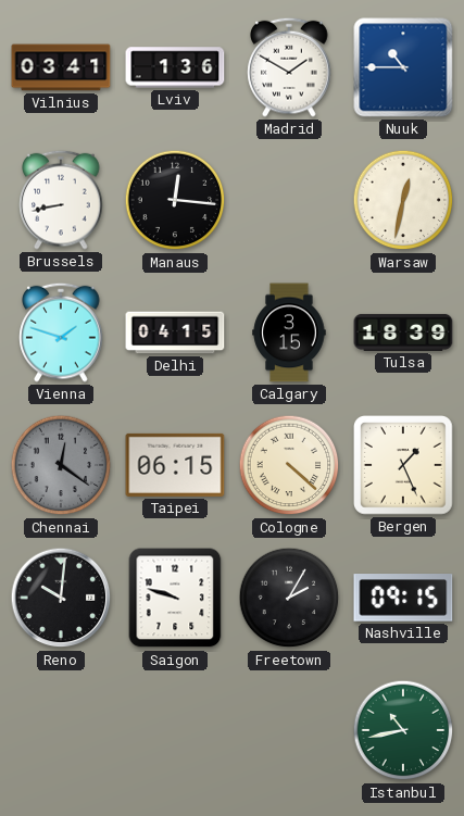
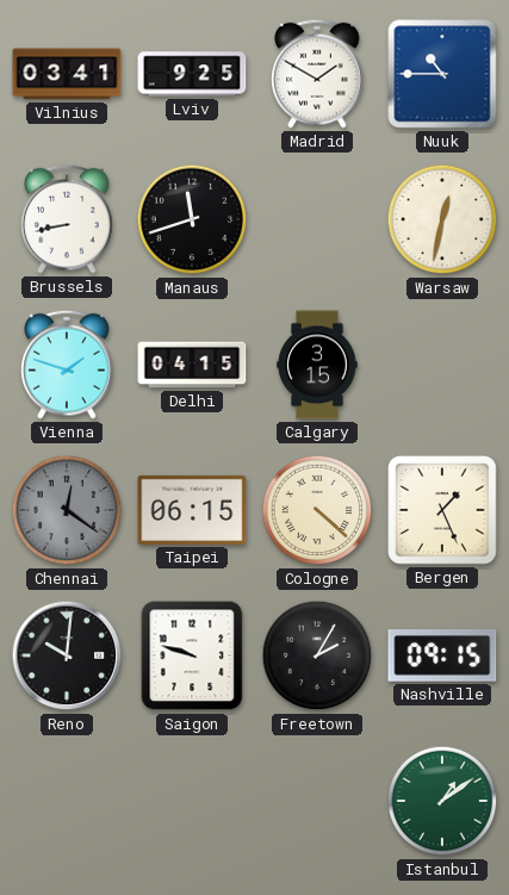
Lviv: 1:36 -> 9:25 (192, 74)
Manaus: 12:16 -> 11:42 (192, 219)
Tulsa: 18:39 -> none (403, 332)
Istanbul: 10:43 -> 1:09 (442, 801)
